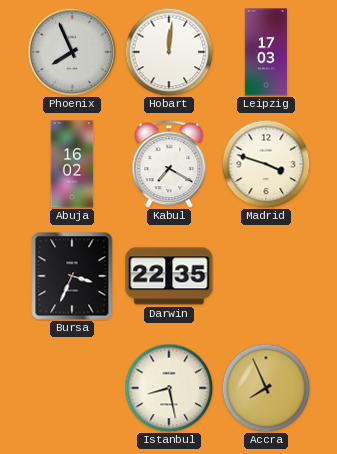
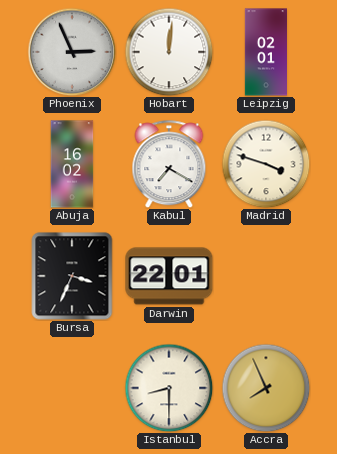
Phoenix: 7:56 -> 2:56 (72, 52)
Leipzig: 17:03 -> 02:01 (265, 52)
Darwin: 22:35 -> 22:01 (169, 276)
Istanbul: 8:28 -> 8:30 (169, 388)
